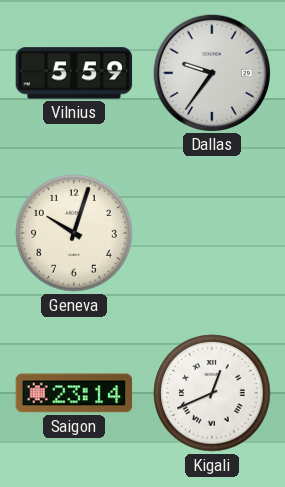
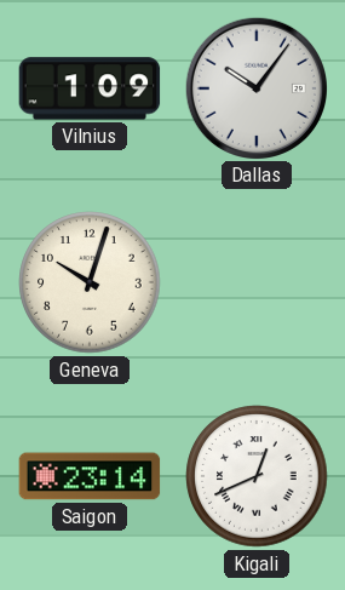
Vilnius: 5:59 -> 1:09 (90, 88)
Dallas: 9:36 -> 10:06 (255, 87)
